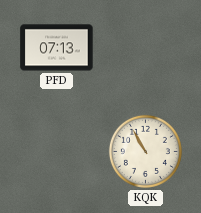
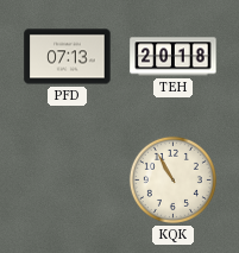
TEH: none -> 20:18 (174, 57)
